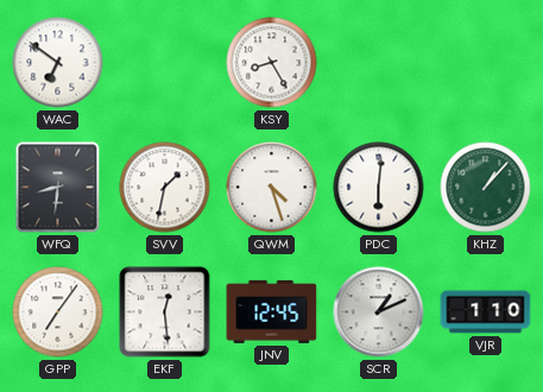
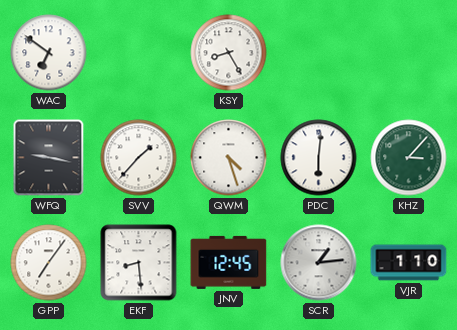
WFQ: 8:31 -> 9:17 (49, 158)
SVV: 1:32 -> 1:37 (139, 158)
KHZ: 1:07 -> 3:07 (409, 158)
EKF: 12:29 -> 8:29 (139, 263)
SCR: 1:11 -> 1:14 (319, 263)
